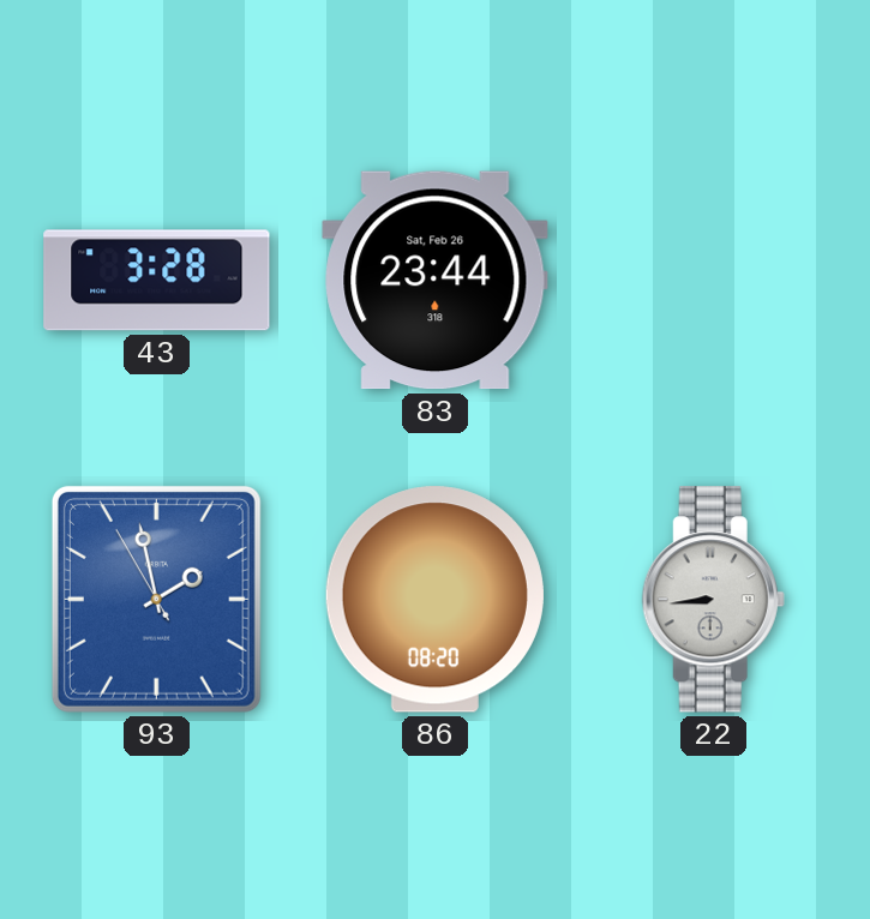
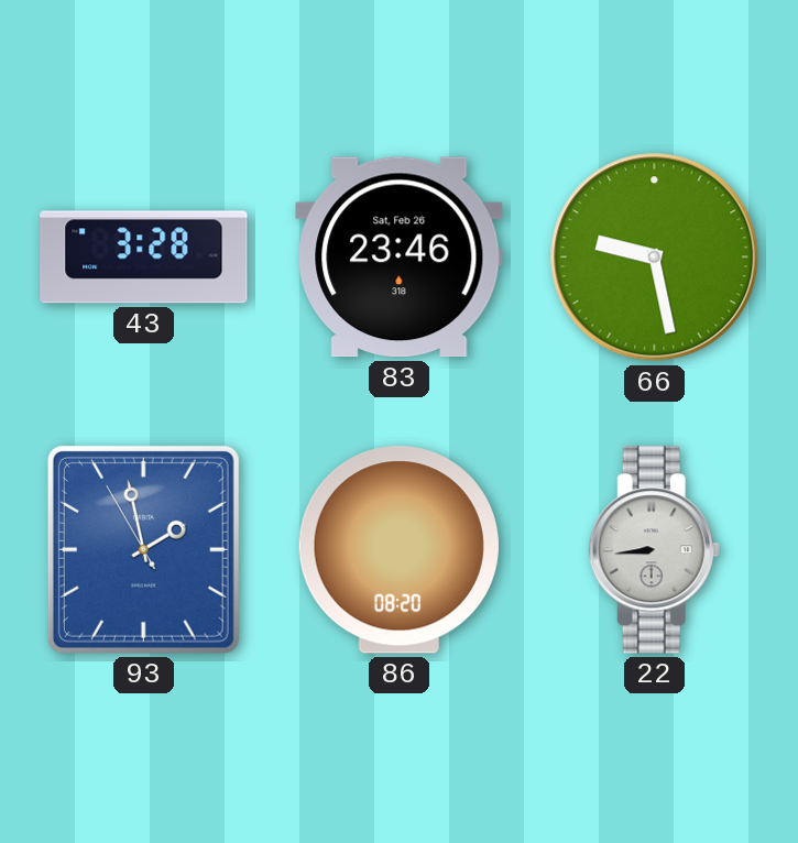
83: 23:44 -> 23:46 (400, 258)
66: none -> 9:28 (655, 258)
